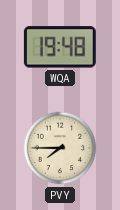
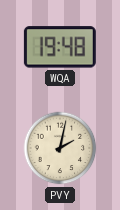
PVY: 7:45 -> 2:02 (60, 148)
